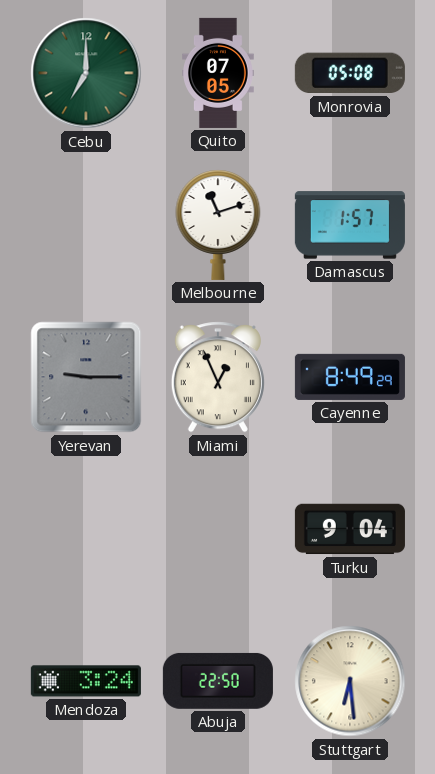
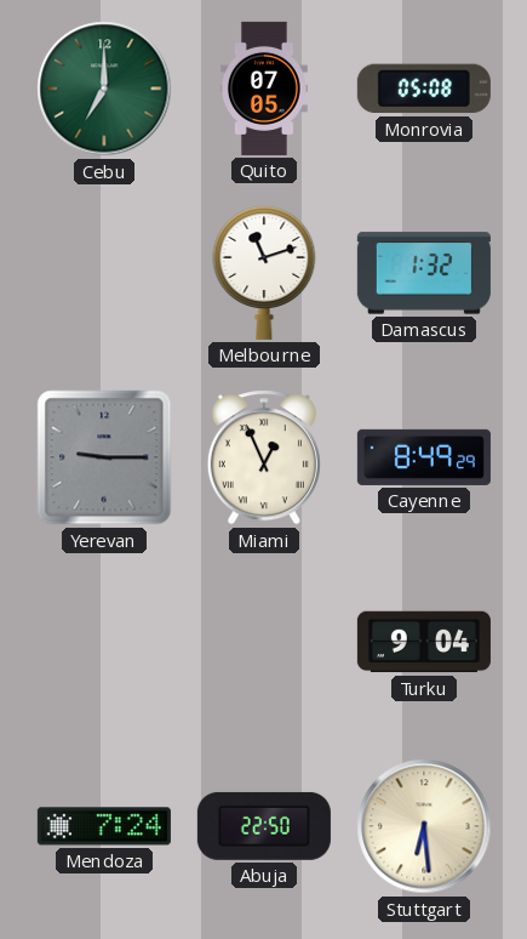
Damascus: 1:57 -> 1:32 (424, 273)
Mendoza: 3:24 -> 7:24 (104, 826)
